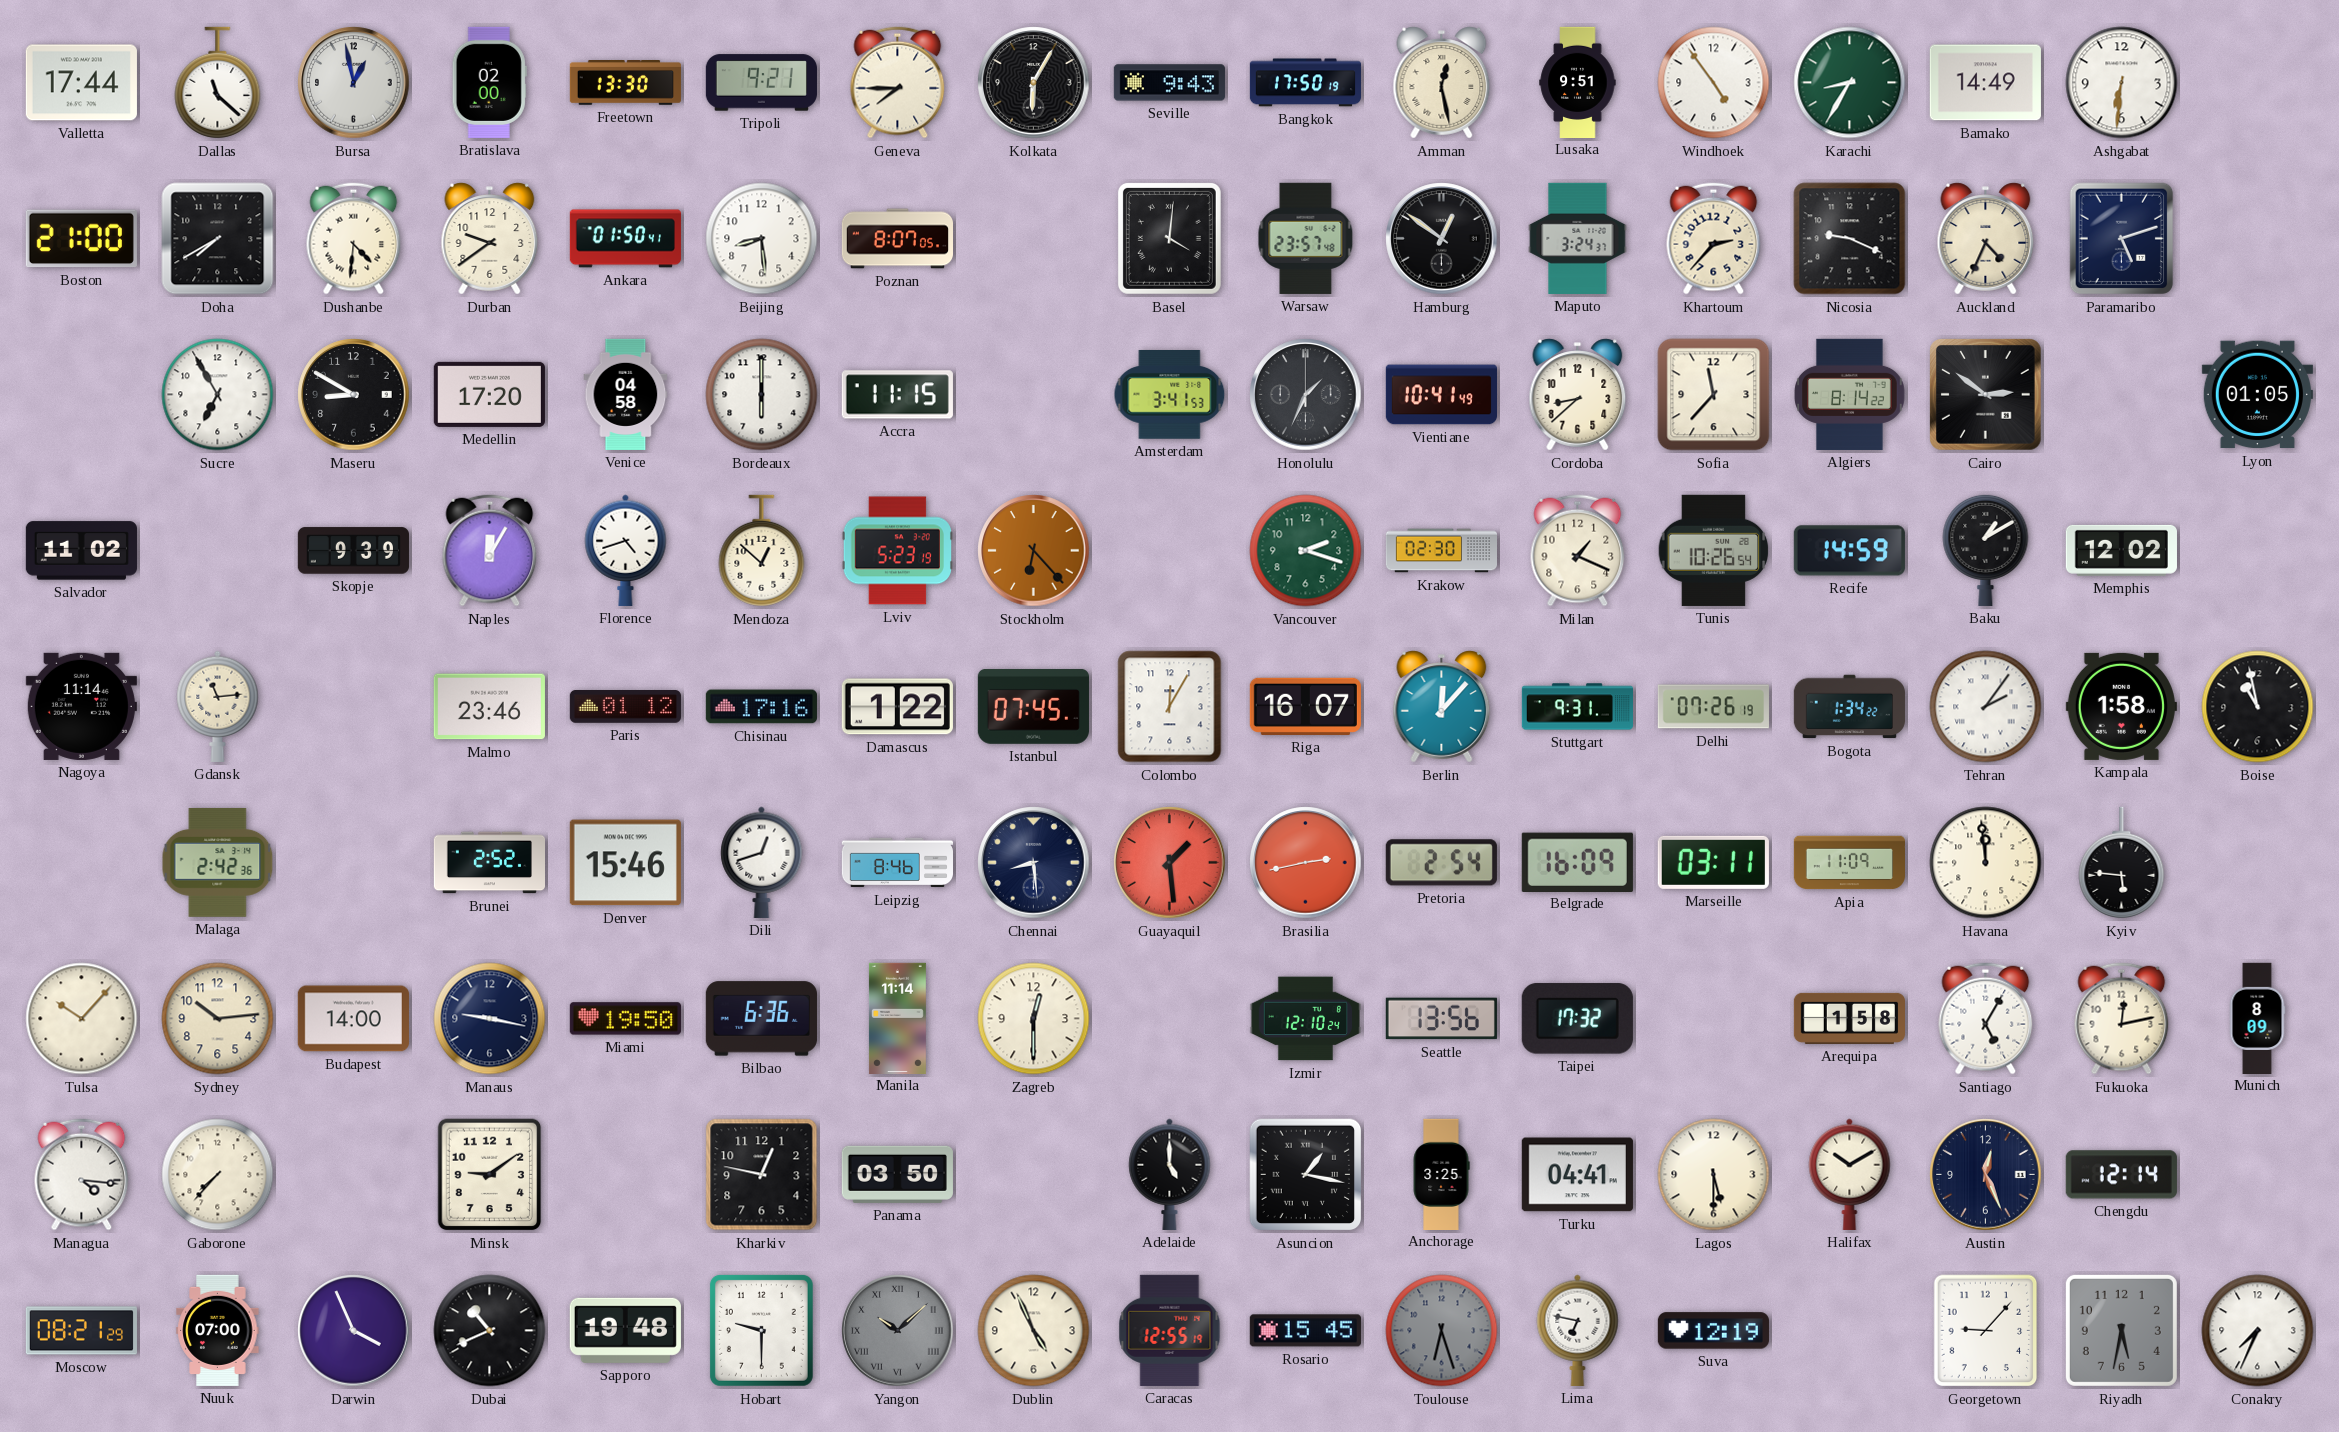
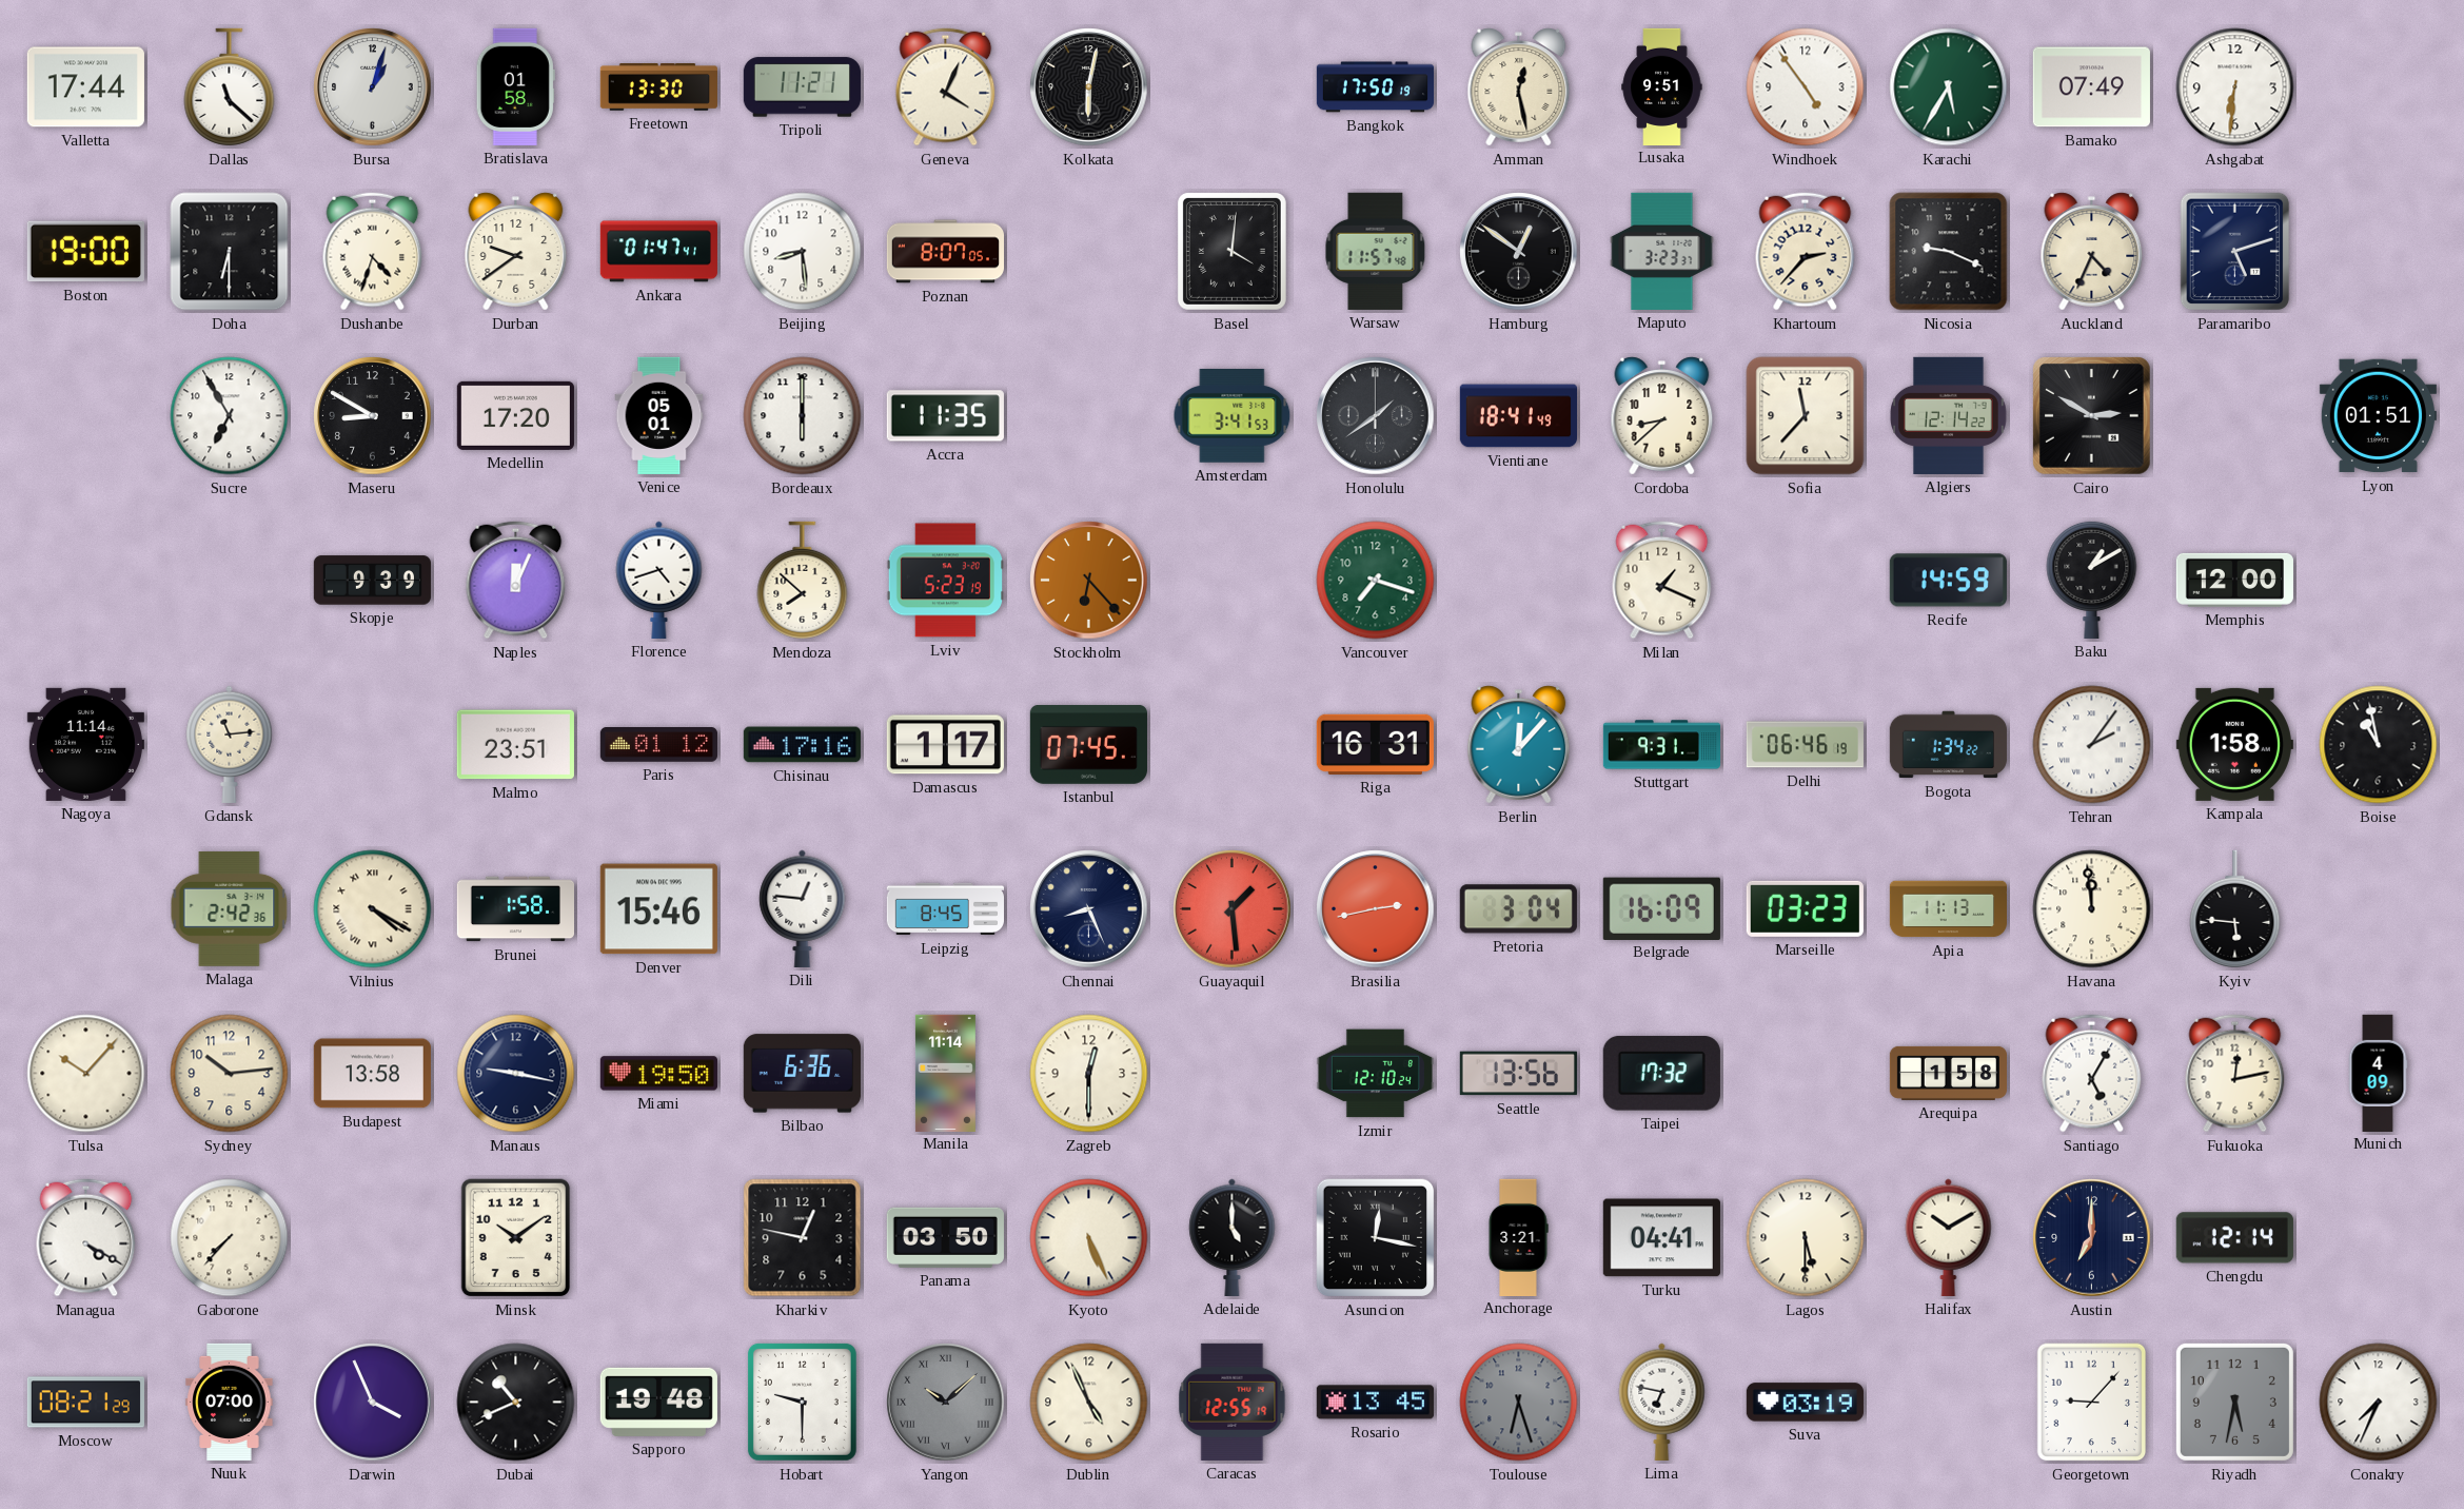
Bursa: 12:58 -> 1:03 (373, 87)
Bratislava: 02:00 -> 01:58 (515, 86)
Tripoli: 9:21 -> 11:21 (802, 87)
Geneva: 7:45 -> 4:04 (946, 87)
Kolkata: 6:05 -> 6:02 (1089, 87)
Seville: 9:43 -> none (1169, 83)
Karachi: 8:35 -> 5:35 (1949, 87)
Bamako: 14:49 -> 07:49 (2091, 87)
Boston: 21:00 -> 19:00 (85, 252)
Doha: 7:40 -> 6:30 (230, 252)
Dushanbe: 4:31 -> 4:33 (373, 252)
Ankara: 01:50 -> 01:47 (658, 252)
Warsaw: 23:57 -> 11:57 (1376, 251)
Maputo: 3:24 -> 3:23 (1662, 251)
Venice: 04:58 -> 05:01 (659, 415)
Accra: 11:15 -> 11:35 (945, 416)
Honolulu: 1:34 -> 1:39 (1376, 416)
Vientiane: 10:41 -> 18:41 (1518, 416)
Algiers: 8:14 -> 12:14 (1949, 415)
Cairo: 2:51 -> 2:50 (2092, 416)
Lyon: 01:05 -> 01:51 (2378, 416)
Salvador: 11:02 -> none (81, 551)
Naples: 12:05 -> 12:04 (516, 581)
Mendoza: 12:52 -> 7:52 (803, 581)
Vancouver: 2:18 -> 7:18 (1376, 581)
Krakow: 02:30 -> none (1441, 551)
Tunis: 10:26 -> none (1714, 550)
Memphis: 12:02 -> 12:00 (2234, 580)
Malmo: 23:46 -> 23:51 (515, 745)
Damascus: 1:22 -> 1:17 (945, 745)
Colombo: 12:05 -> none (1170, 707)
Riga: 16:07 -> 16:31 (1375, 744)
Delhi: 07:26 -> 06:46 (1805, 745)
Vilnius: none -> 4:20 (373, 909)
Brunei: 2:52 -> 1:58 (515, 909)
Dili: 12:42 -> 12:46 (803, 908)
Leipzig: 8:46 -> 8:45 (945, 909)
Chennai: 8:29 -> 8:26 (1089, 909)
Pretoria: 2:54 -> 3:04 (1518, 909)
Marseille: 03:11 -> 03:23 (1805, 908)
Apia: 11:09 -> 11:13 (1948, 909)
Budapest: 14:00 -> 13:58 (372, 1074)
Munich: 8:09 -> 4:09 (2378, 1073)
Managua: 4:16 -> 4:20 (86, 1238)
Minsk: 9:09 -> 10:09 (516, 1238)
Kyoto: none -> 5:26 (1089, 1238)
Asuncion: 1:17 -> 12:17 (1376, 1238)
Anchorage: 3:25 -> 3:21 (1518, 1237)
Austin: 12:26 -> 7:00 (2092, 1238)
Rosario: 15:45 -> 13:45 (1375, 1403)
Suva: 12:19 -> 03:19 (1805, 1403)
